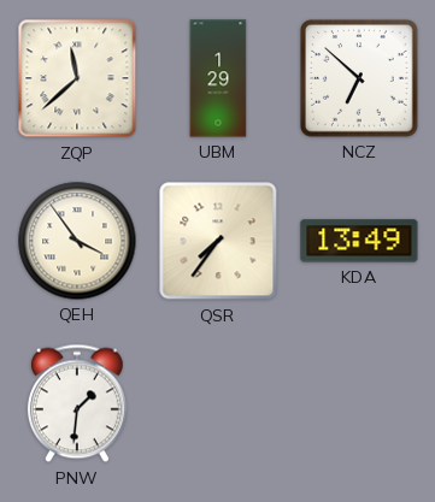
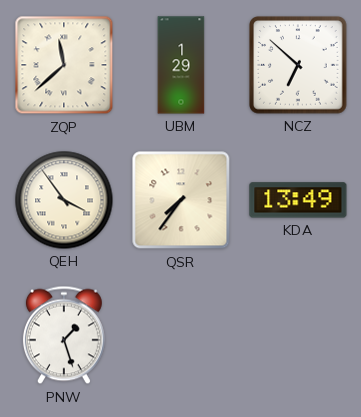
PNW: 1:31 -> 1:27 (64, 335)
